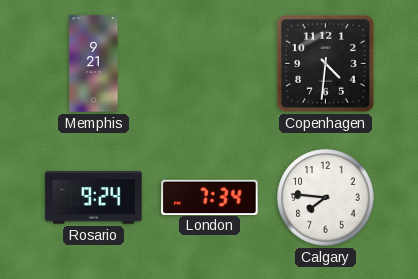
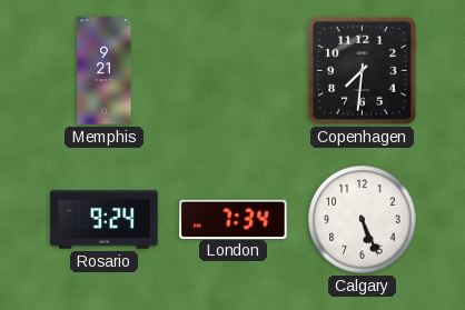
Copenhagen: 4:31 -> 7:31 (362, 70)
Calgary: 7:46 -> 5:26 (363, 220)
